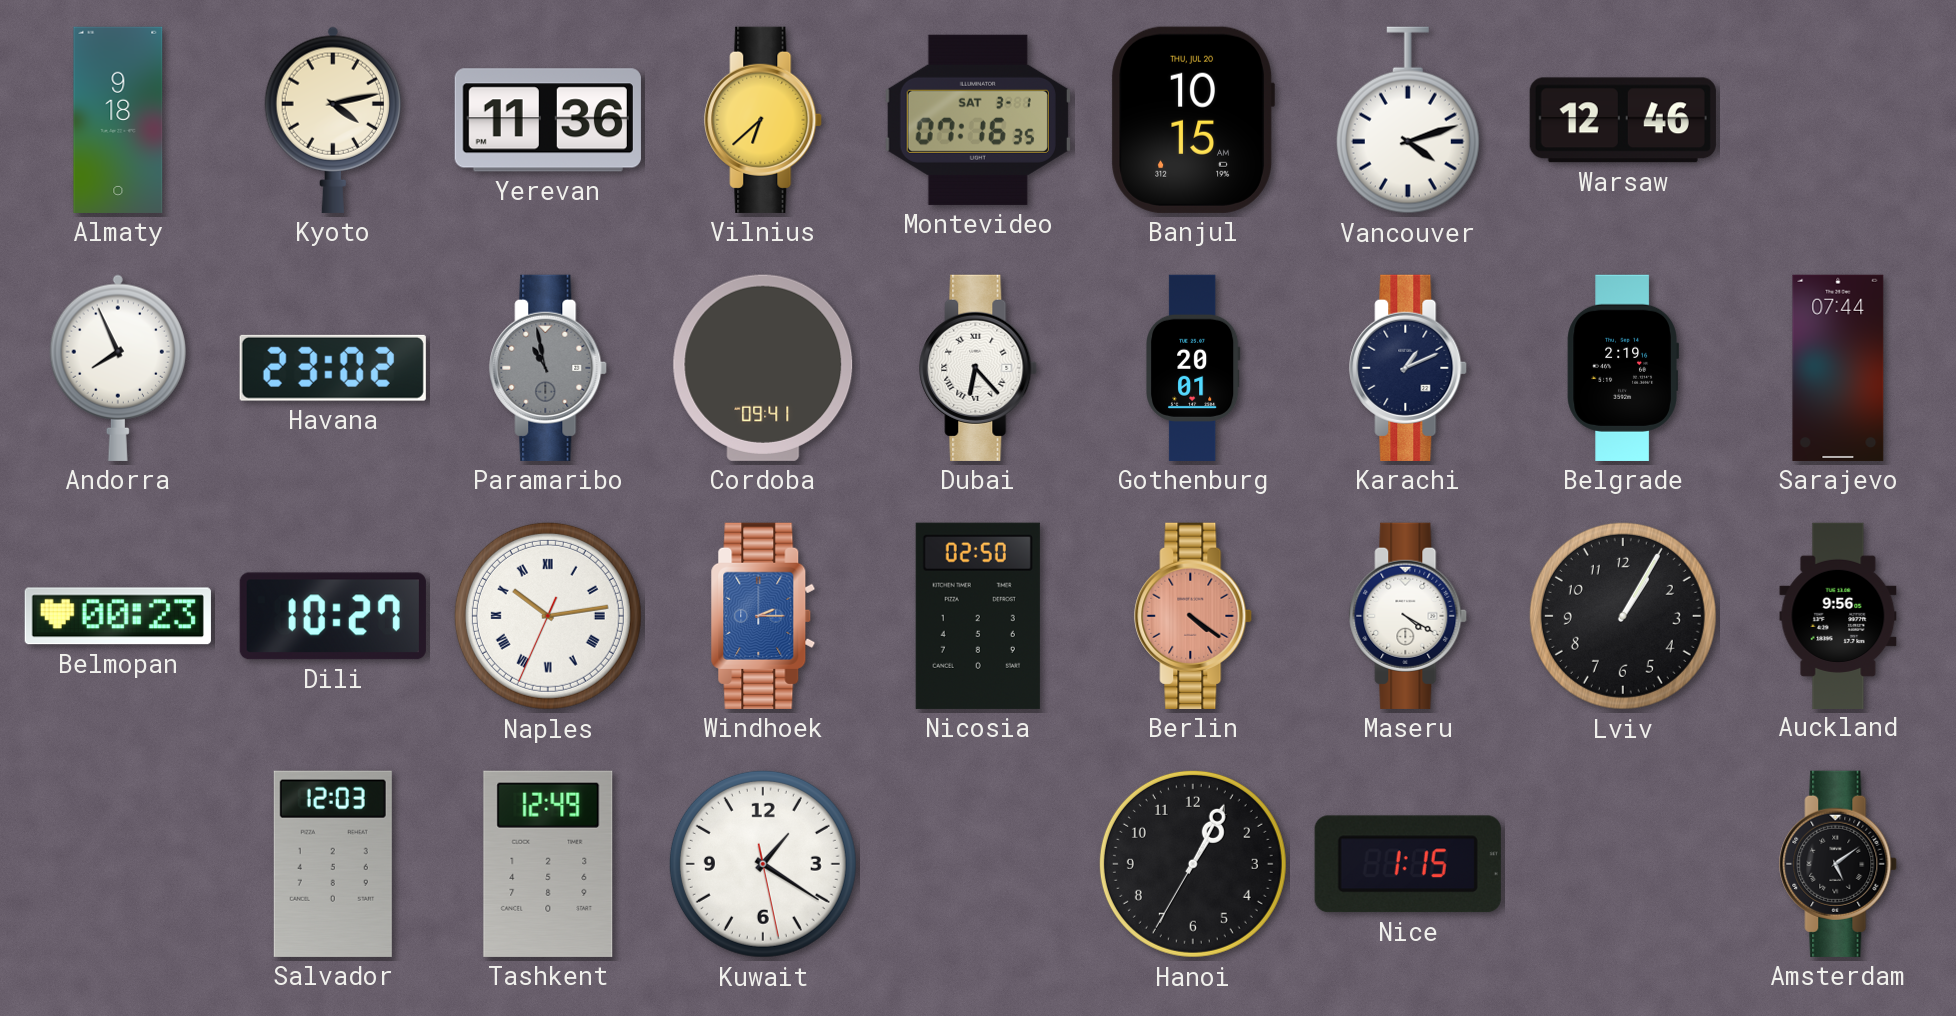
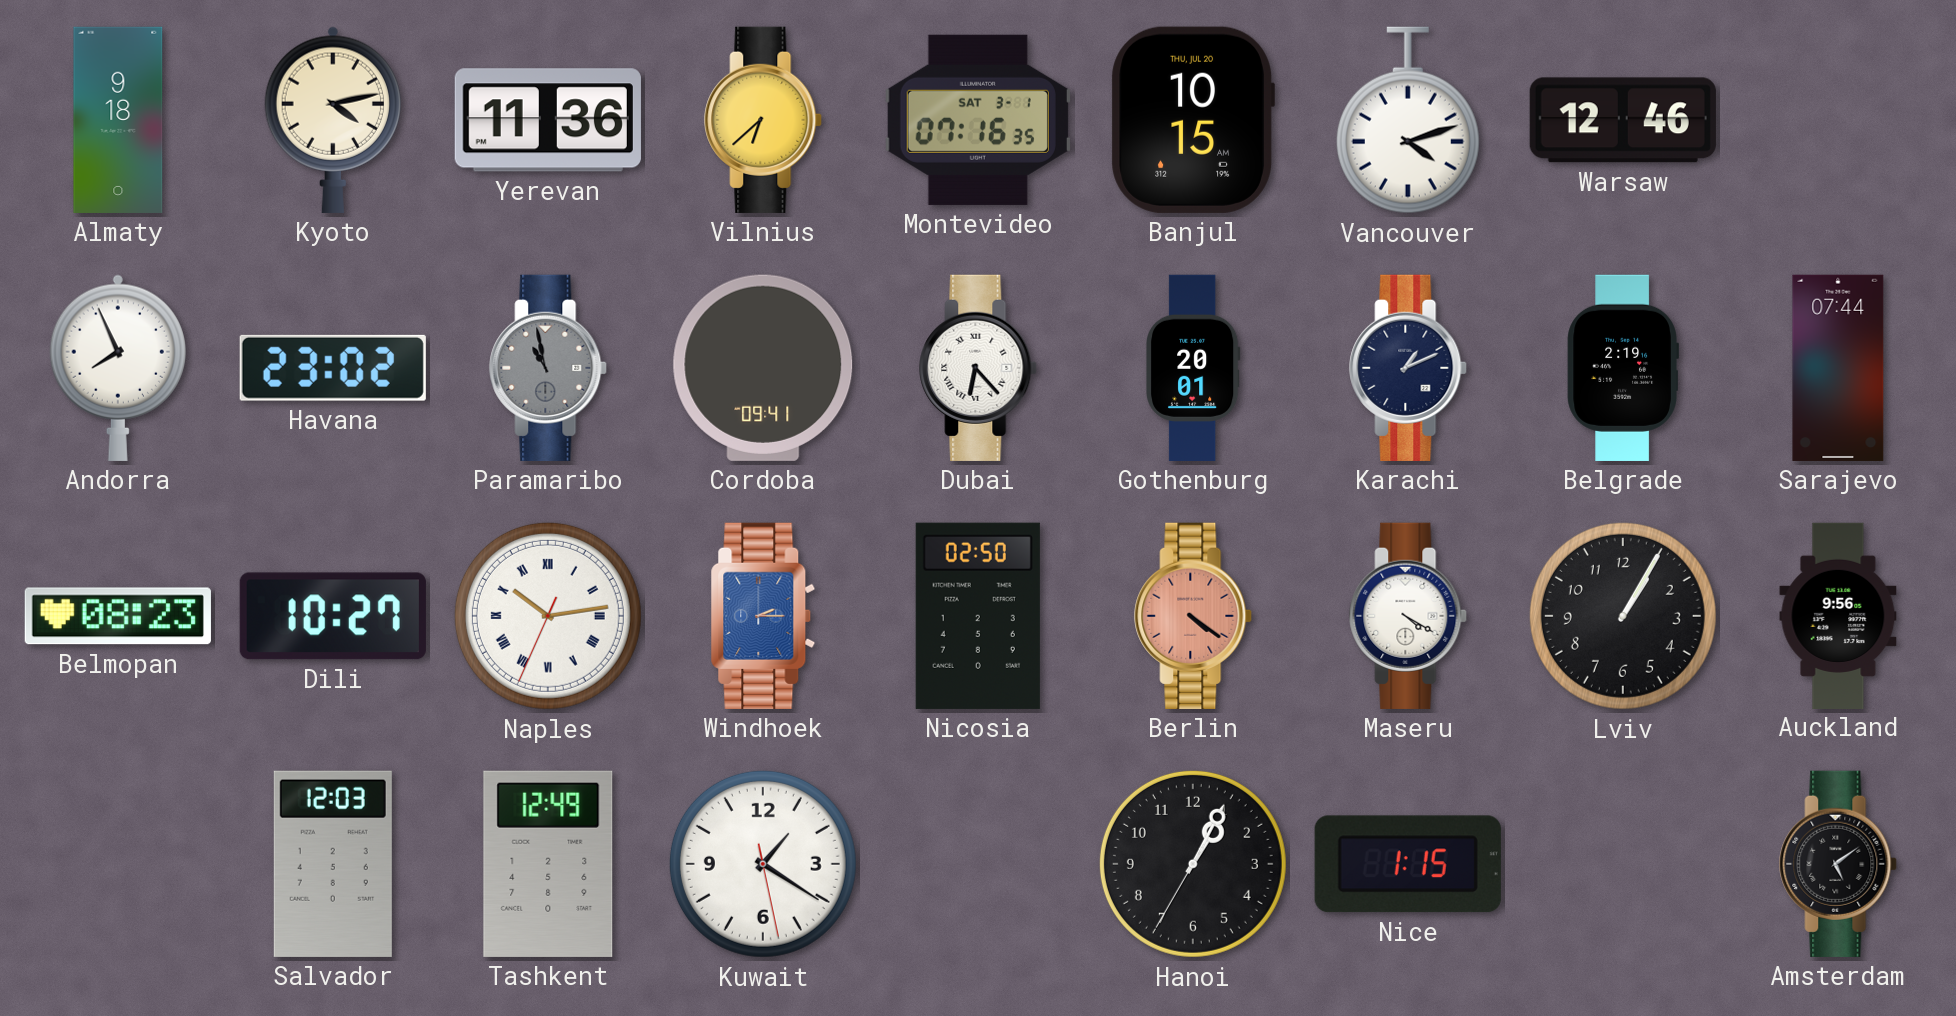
Belmopan: 00:23 -> 08:23 (118, 616)
